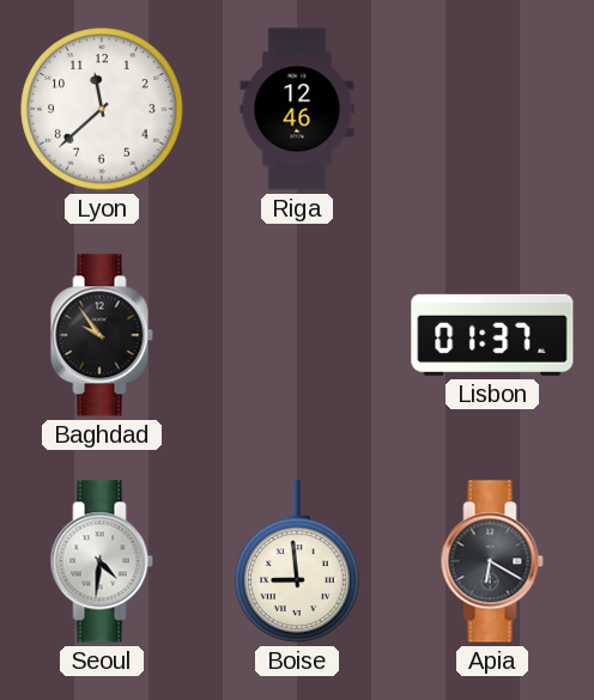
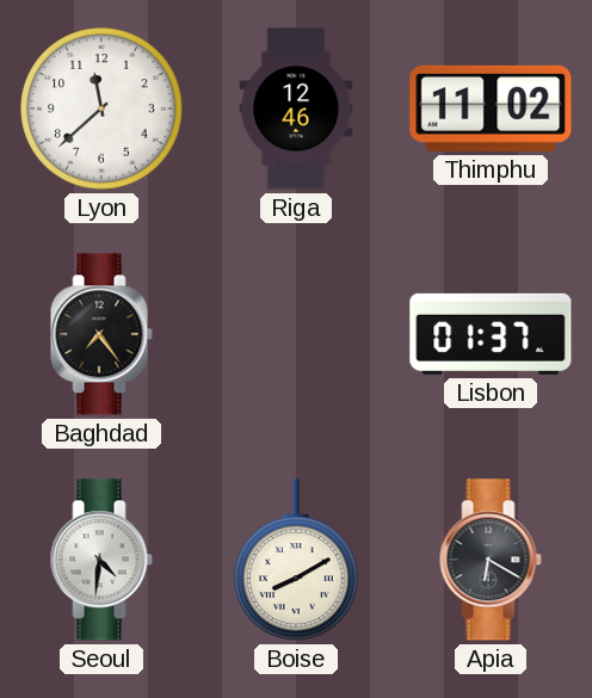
Thimphu: none -> 11:02 (491, 109)
Baghdad: 9:54 -> 7:24 (101, 334)
Boise: 8:59 -> 8:10 (297, 560)
